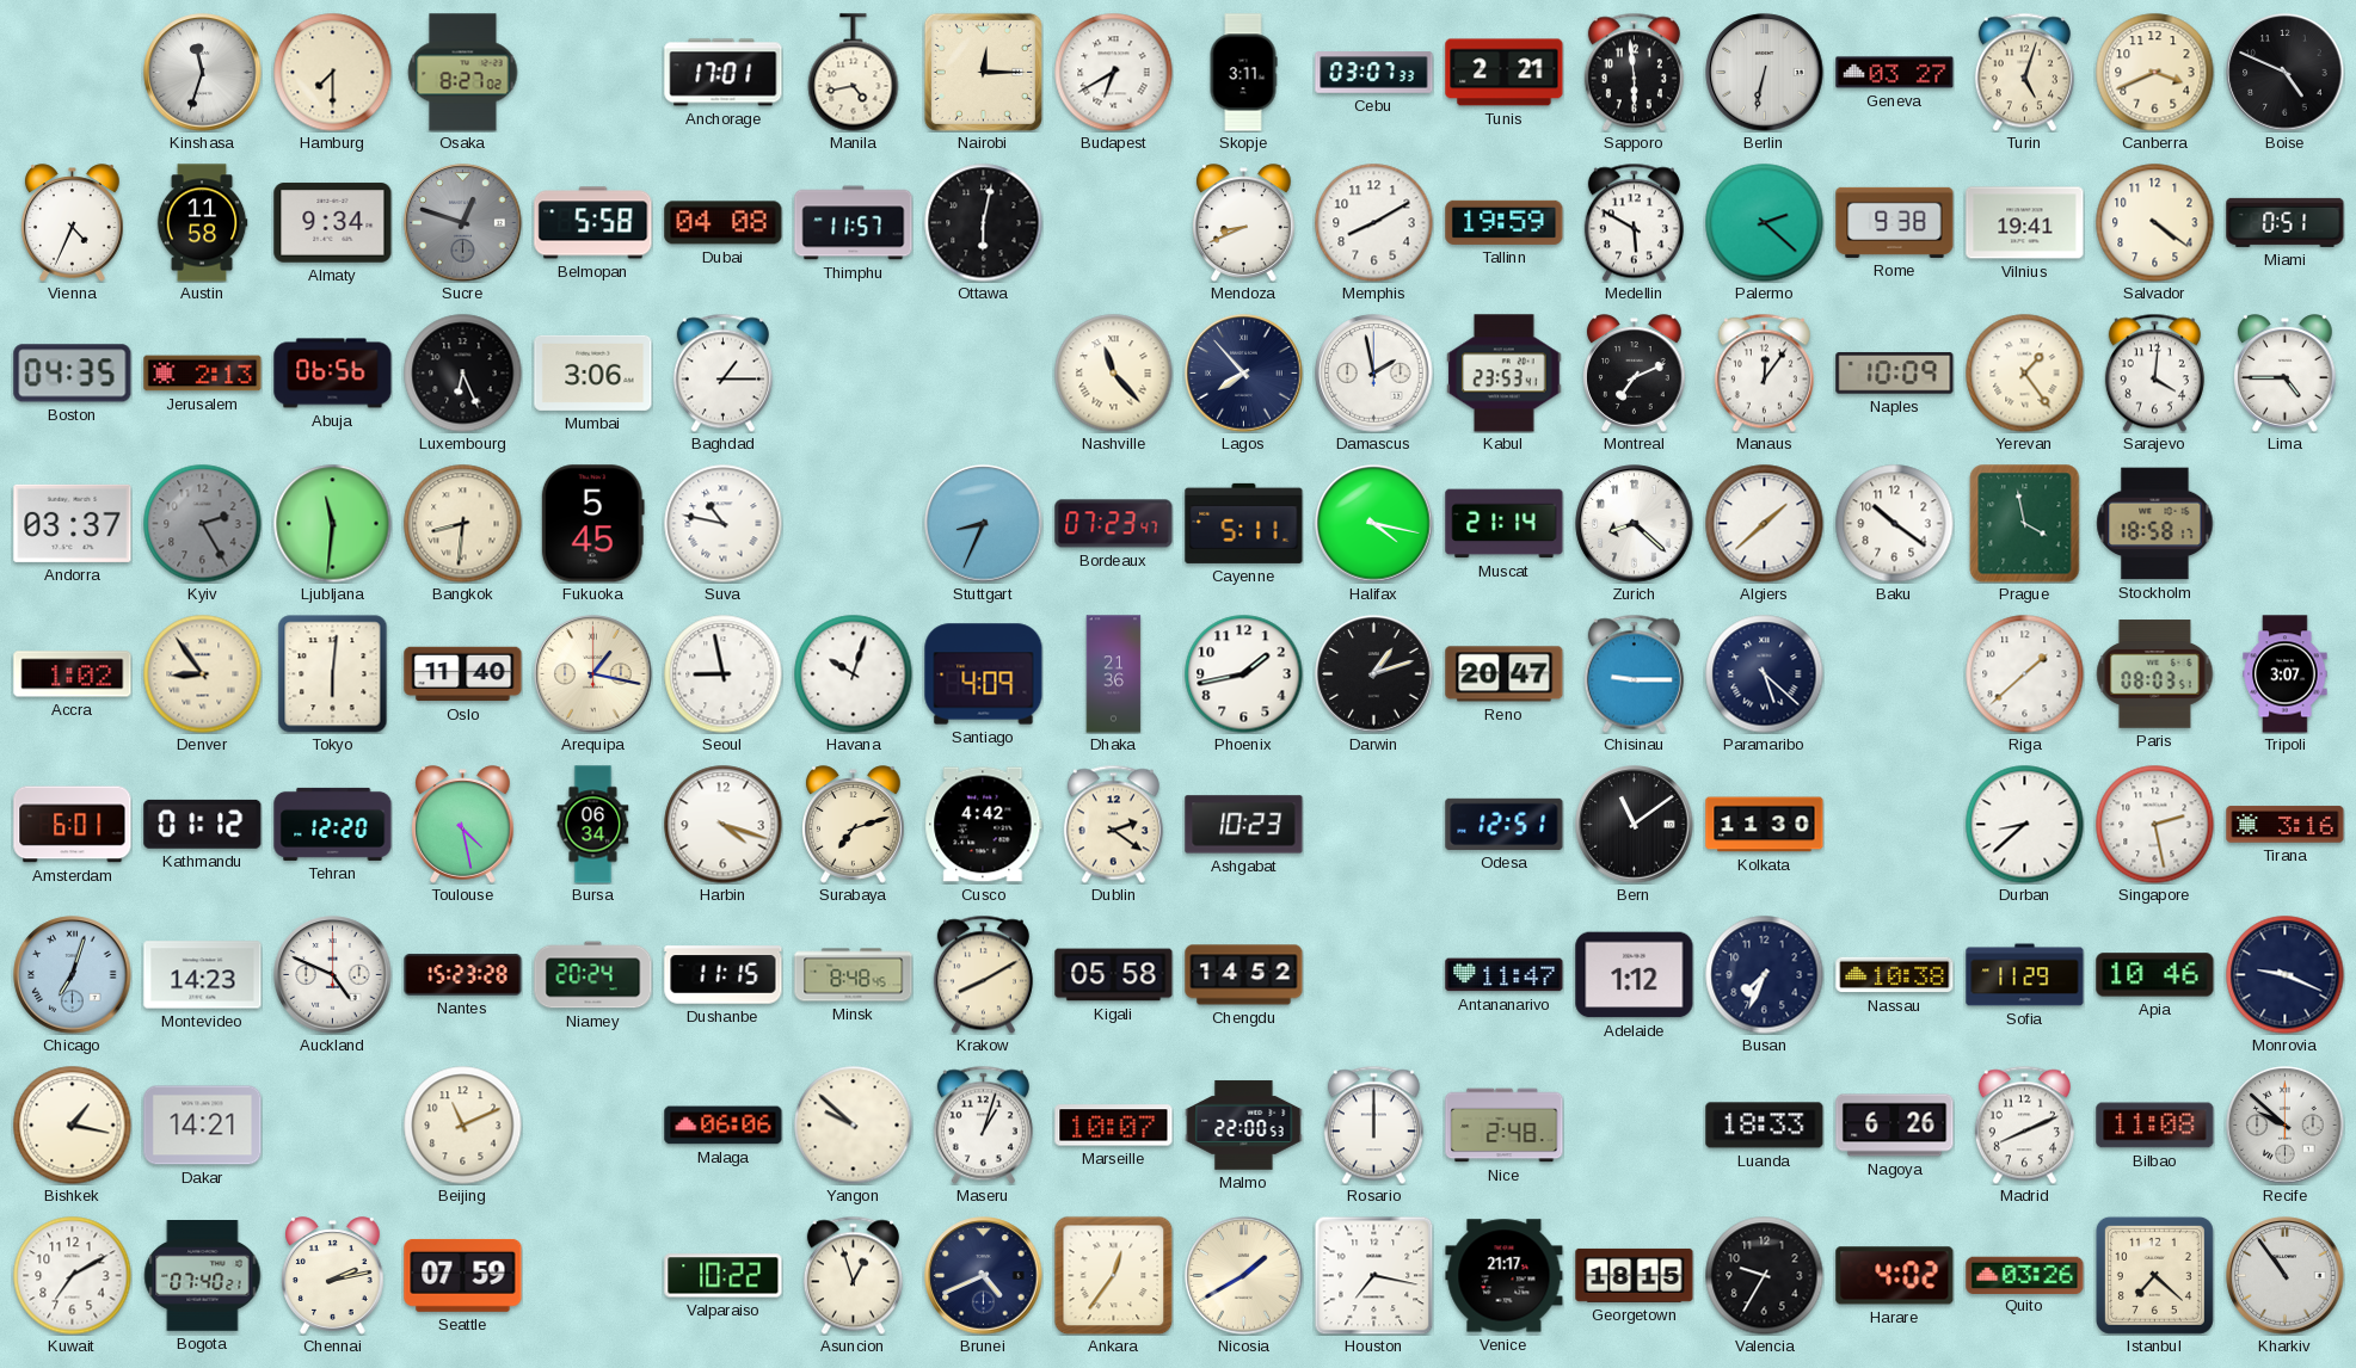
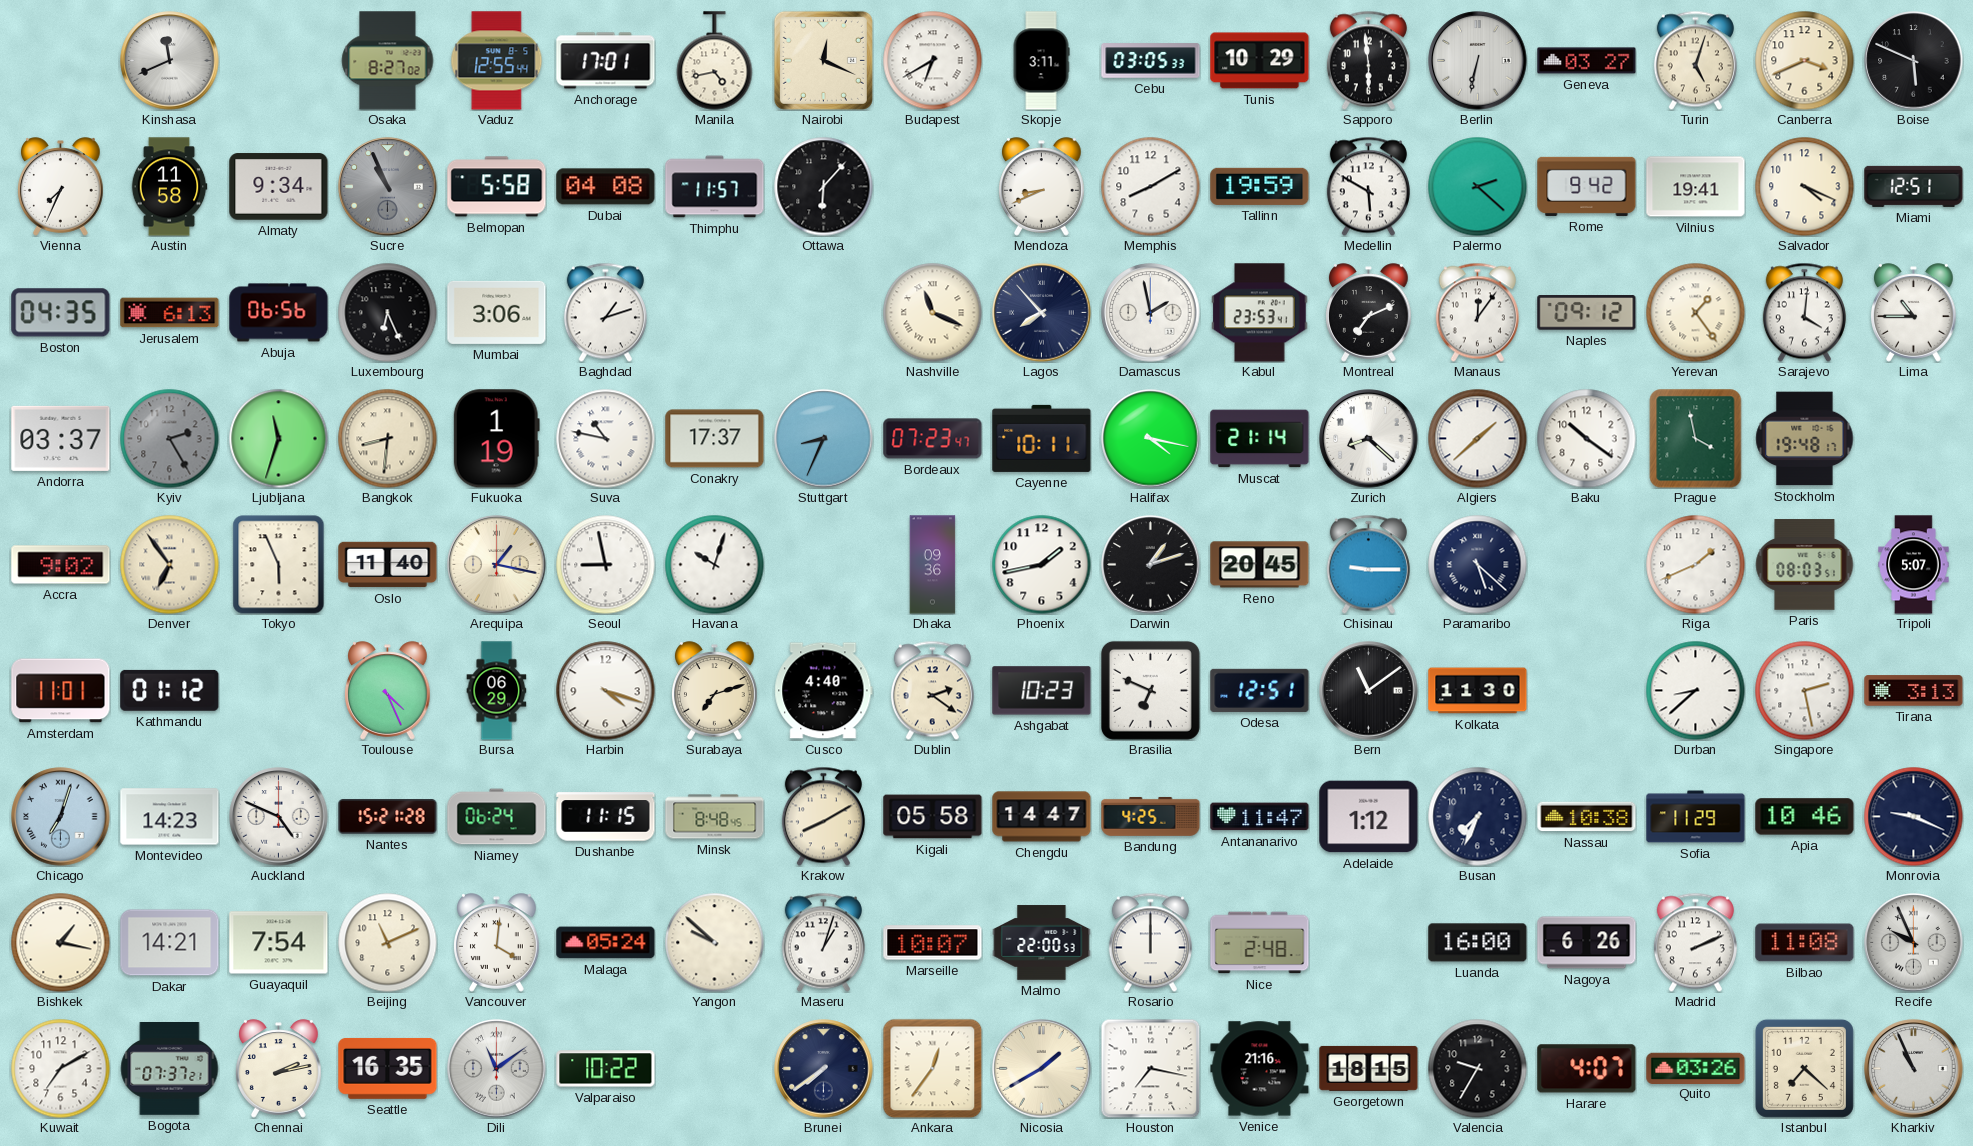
Kinshasa: 11:33 -> 11:41 (170, 61)
Hamburg: 7:30 -> none (333, 73)
Vaduz: none -> 12:55 (497, 61)
Nairobi: 12:15 -> 12:19 (823, 60)
Cebu: 03:07 -> 03:05 (1151, 61)
Tunis: 2:21 -> 10:29 (1260, 61)
Boise: 4:49 -> 5:49 (1914, 61)
Vienna: 4:34 -> 7:34 (61, 187)
Sucre: 12:48 -> 10:56 (388, 187)
Ottawa: 6:02 -> 6:07 (824, 187)
Rome: 9:38 -> 9:42 (1587, 186)
Salvador: 4:21 -> 4:19 (1805, 187)
Miami: 0:51 -> 12:51 (1914, 186)
Jerusalem: 2:13 -> 6:13 (170, 313)
Baghdad: 1:15 -> 1:12 (605, 312)
Nashville: 11:23 -> 11:19 (933, 313)
Naples: 10:09 -> 09:12 (1587, 313)
Lima: 4:45 -> 10:45 (1914, 313)
Ljubljana: 11:31 -> 11:33 (279, 439)
Fukuoka: 5:45 -> 1:19 (496, 439)
Conakry: none -> 17:37 (715, 439)
Cayenne: 5:11 -> 10:11 (1042, 438)
Stockholm: 18:58 -> 19:48 (1805, 439)
Accra: 1:02 -> 9:02 (61, 565)
Denver: 8:54 -> 6:54 (170, 565)
Tokyo: 6:01 -> 5:56 (279, 565)
Santiago: 4:09 -> none (984, 674)
Dhaka: 21:36 -> 09:36 (933, 565)
Reno: 20:47 -> 20:45 (1260, 565)
Riga: 1:38 -> 1:41 (1696, 565)
Tripoli: 3:07 -> 5:07 (1914, 565)
Amsterdam: 6:01 -> 11:01 (61, 691)
Tehran: 12:20 -> none (333, 824)
Toulouse: 4:28 -> 4:26 (388, 691)
Bursa: 06:34 -> 06:29 (497, 691)
Cusco: 4:42 -> 4:40 (824, 691)
Brasilia: none -> 6:49 (1150, 690)
Tirana: 3:16 -> 3:13 (1914, 691)
Nantes: 15:23 -> 15:21 (388, 817)
Niamey: 20:24 -> 06:24 (497, 817)
Chengdu: 14:52 -> 14:47 (1042, 817)
Bandung: none -> 4:25 (1151, 816)
Guayaquil: none -> 7:54 (279, 943)
Vancouver: none -> 4:01 (497, 943)
Malaga: 06:06 -> 05:24 (606, 943)
Luanda: 18:33 -> 16:00 (1478, 943)
Madrid: 8:11 -> 2:11 (1695, 942)
Recife: 9:52 -> 9:56 (1914, 943)
Bogota: 07:40 -> 07:37 (170, 1069)
Seattle: 07:59 -> 16:35 (388, 1068)
Dili: none -> 11:09 (497, 1069)
Asuncion: 12:57 -> none (853, 1275)
Brunei: 4:41 -> 7:39 (824, 1069)
Venice: 21:17 -> 21:16 (1260, 1069)
Harare: 4:02 -> 4:07 (1587, 1069)
Kharkiv: 10:54 -> 10:56 (1914, 1069)
